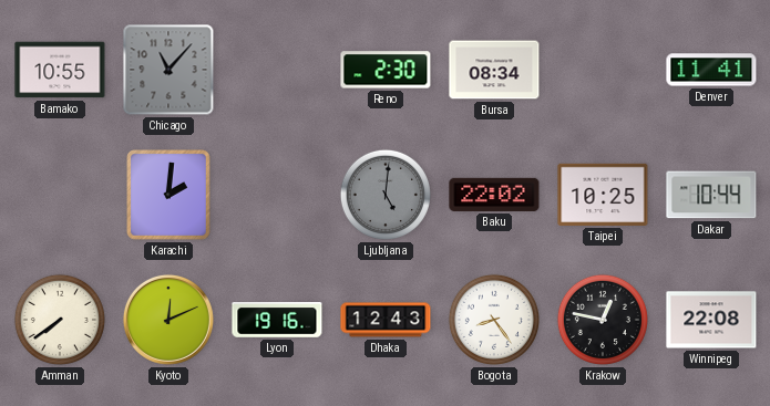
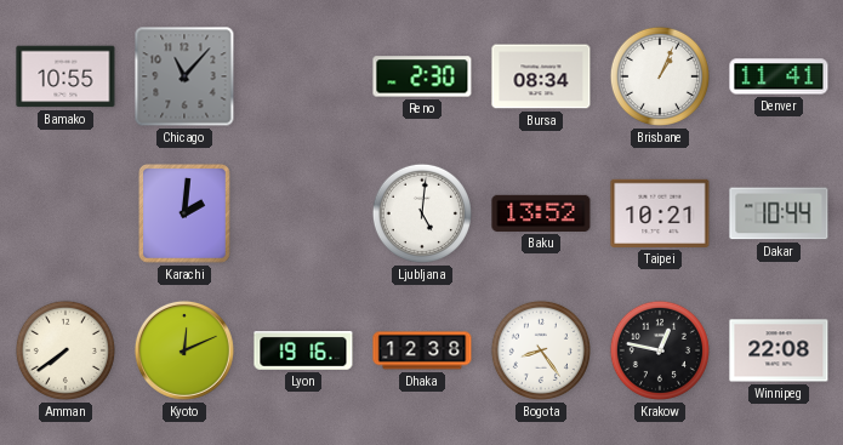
Brisbane: none -> 1:04 (660, 76)
Ljubljana dial: grey -> white (422, 213)
Baku: 22:02 -> 13:52 (541, 213)
Taipei: 10:25 -> 10:21 (660, 213)
Dhaka: 12:43 -> 12:38 (422, 350)
